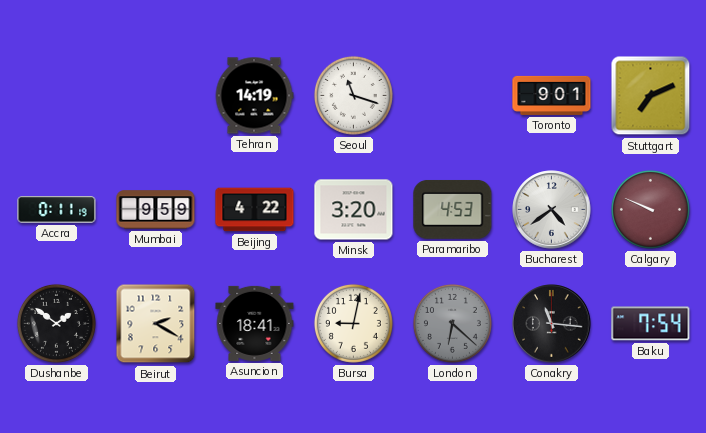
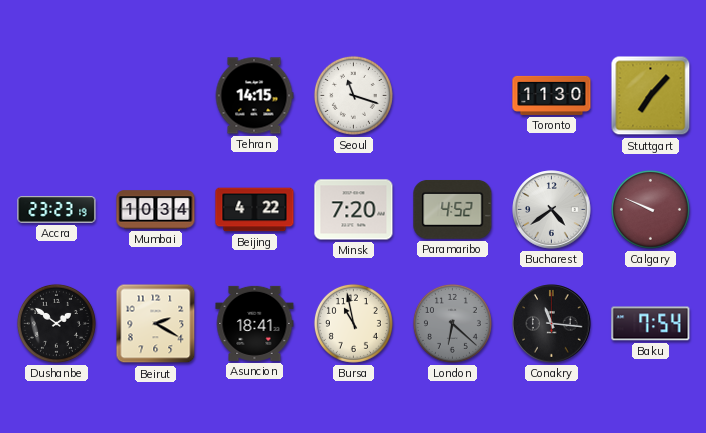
Tehran: 14:19 -> 14:15 (254, 96)
Toronto: 9:01 -> 11:30 (552, 95)
Stuttgart: 7:11 -> 7:07 (651, 96)
Accra: 0:11 -> 23:23 (57, 210)
Mumbai: 9:59 -> 10:34 (156, 210)
Minsk: 3:20 -> 7:20 (354, 210)
Paramaribo: 4:53 -> 4:52 (453, 209)
Bursa: 9:02 -> 10:58 (353, 323)
